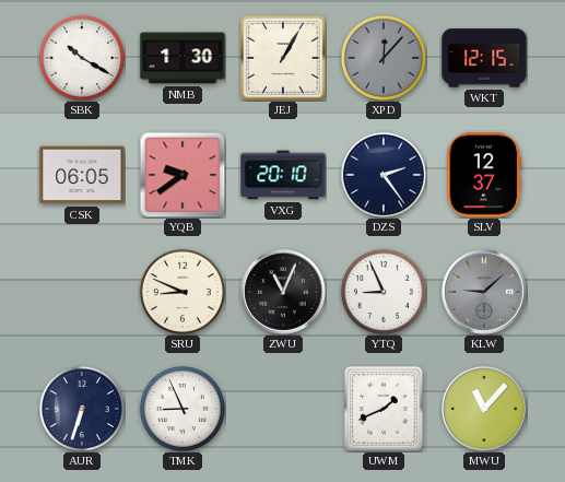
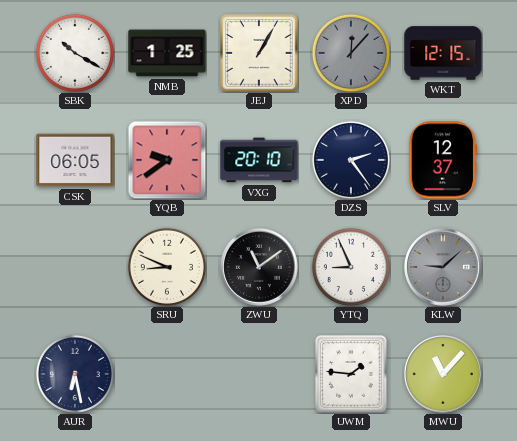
NMB: 1:30 -> 1:25 (167, 53)
ZWU: 11:04 -> 11:09 (260, 268)
AUR: 6:33 -> 6:28 (75, 374)
TMK: 8:56 -> none (183, 409)
UWM: 1:41 -> 1:46 (351, 374)
